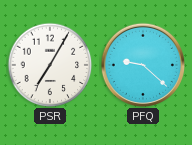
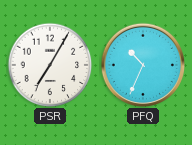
PFQ: 9:22 -> 10:34 (143, 65)
